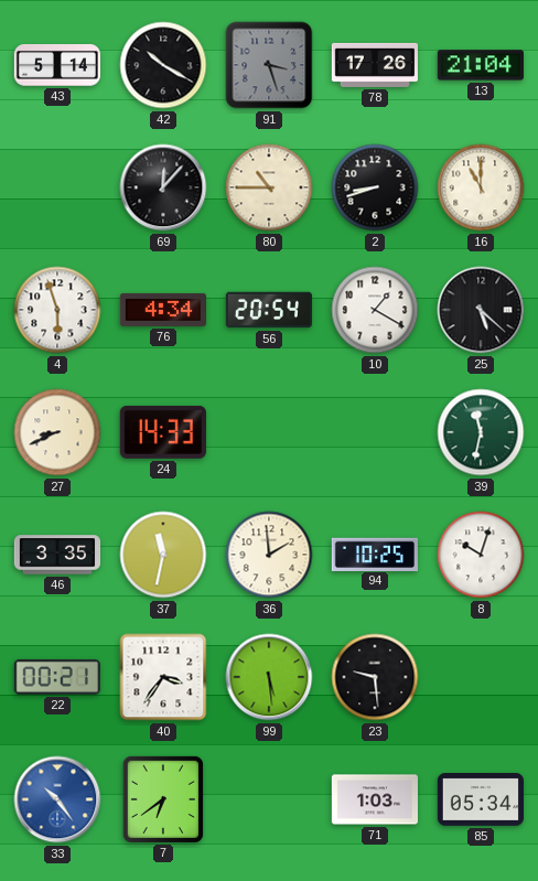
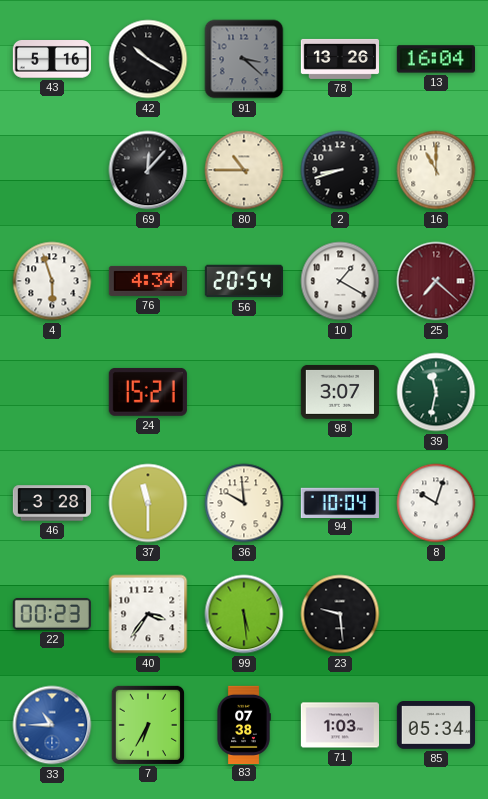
43: 5:14 -> 5:16 (51, 60)
91: 3:27 -> 3:22 (244, 59)
78: 17:26 -> 13:26 (339, 59)
13: 21:04 -> 16:04 (436, 59)
25: 5:22 -> 7:22 (436, 281)
25 dial: black -> burgundy (436, 281)
27: 8:41 -> none (57, 432)
24: 14:33 -> 15:21 (148, 392)
98: none -> 3:07 (339, 392)
46: 3:35 -> 3:28 (51, 503)
37: 11:32 -> 11:30 (148, 503)
36: 1:59 -> 9:59 (244, 503)
94: 10:25 -> 10:04 (340, 502)
22: 00:21 -> 00:23 (52, 614)
33: 10:24 -> 10:45 (52, 725)
7: 6:39 -> 6:35 (148, 725)
83: none -> 07:38 (244, 724)
